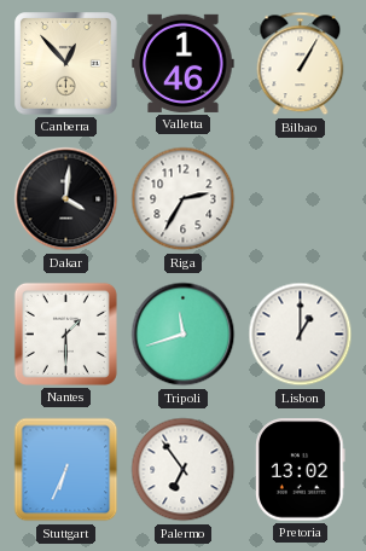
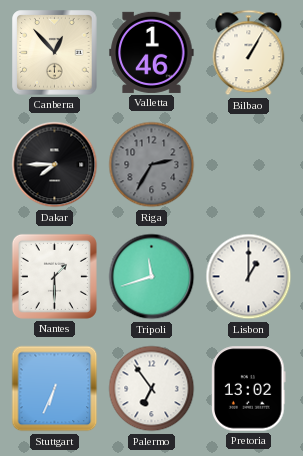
Dakar: 4:01 -> 7:45 (55, 165)
Riga dial: white -> grey (152, 165)
